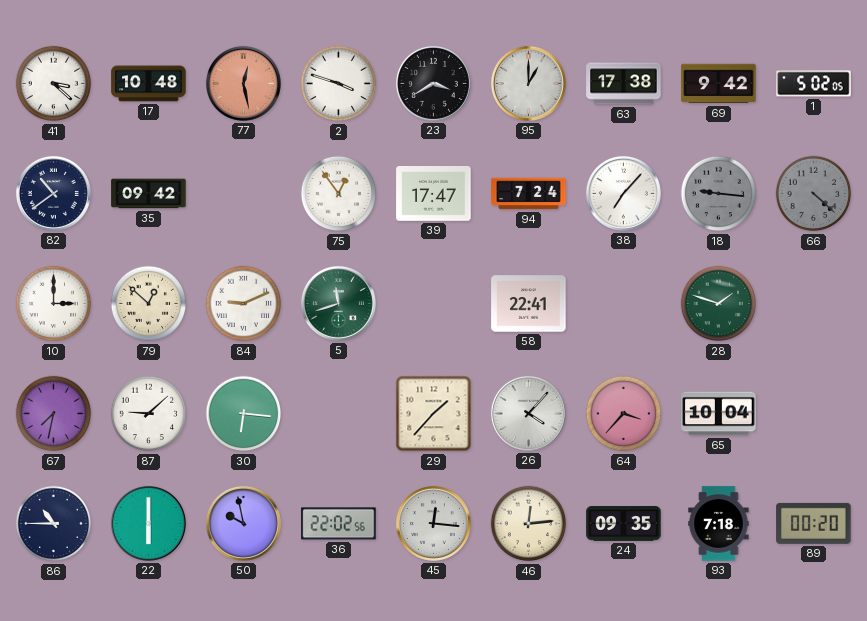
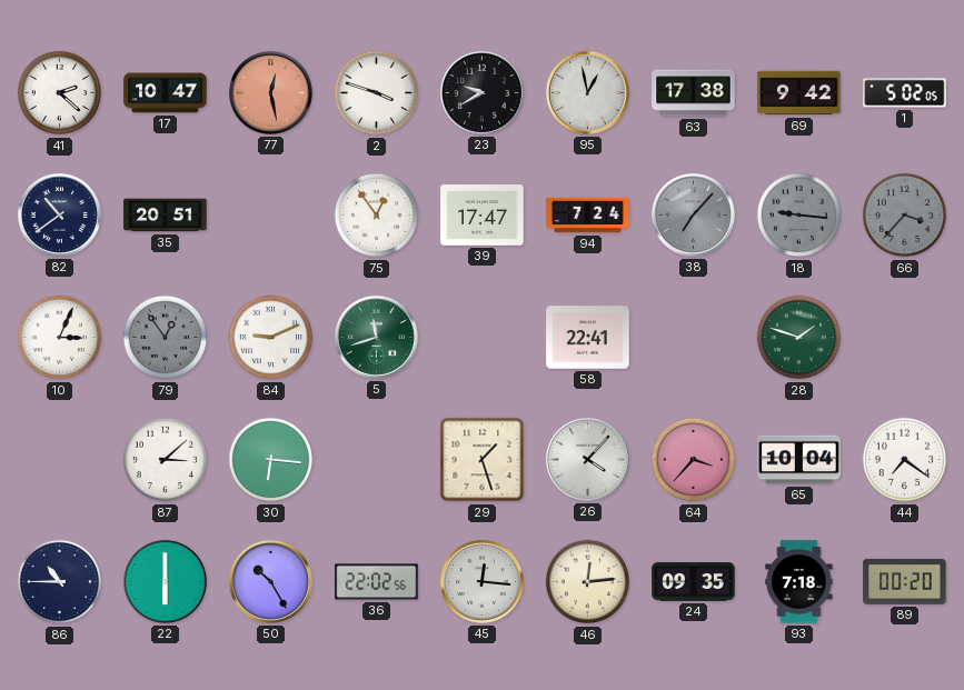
41: 3:22 -> 2:22 (60, 93)
17: 10:48 -> 10:47 (166, 93)
23: 3:40 -> 9:40 (481, 92)
95: 1:00 -> 12:58 (587, 92)
35: 09:42 -> 20:51 (166, 216)
38 dial: white -> grey (693, 214)
66: 4:22 -> 3:37 (905, 216)
10: 3:00 -> 3:04 (60, 338)
79: 12:52 -> 12:54 (166, 338)
79 dial: cream -> grey (166, 338)
67: 7:32 -> none (54, 414)
87: 9:08 -> 3:08 (166, 460)
29: 1:37 -> 1:27 (483, 460)
44: none -> 7:21 (905, 460)
50: 9:58 -> 10:25 (270, 581)
